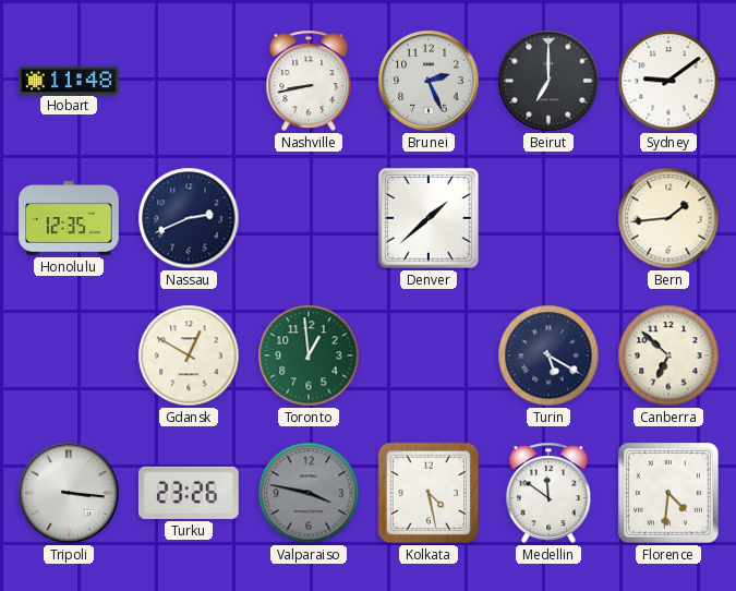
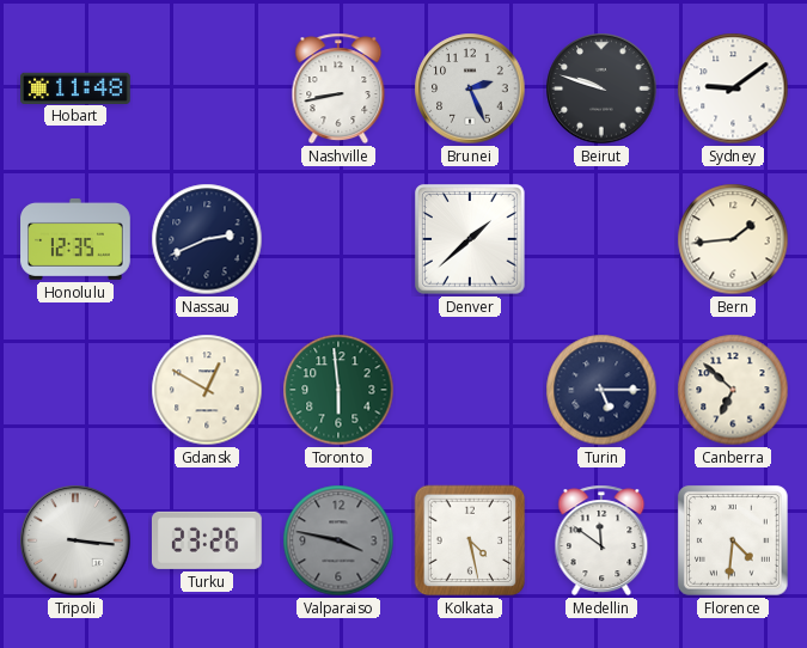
Beirut: 7:00 -> 9:48 (601, 88)
Toronto: 12:59 -> 5:59 (338, 390)
Turin: 5:20 -> 5:15 (601, 390)
